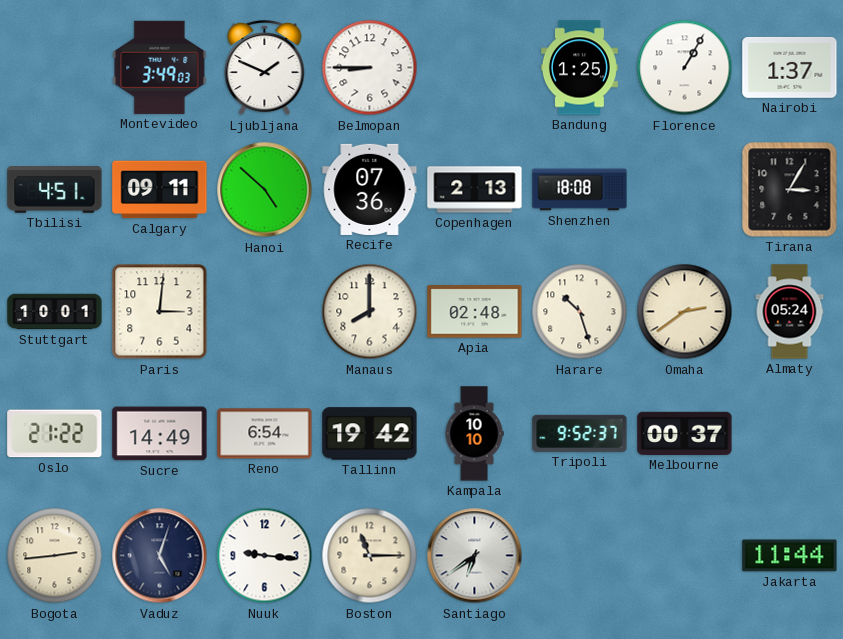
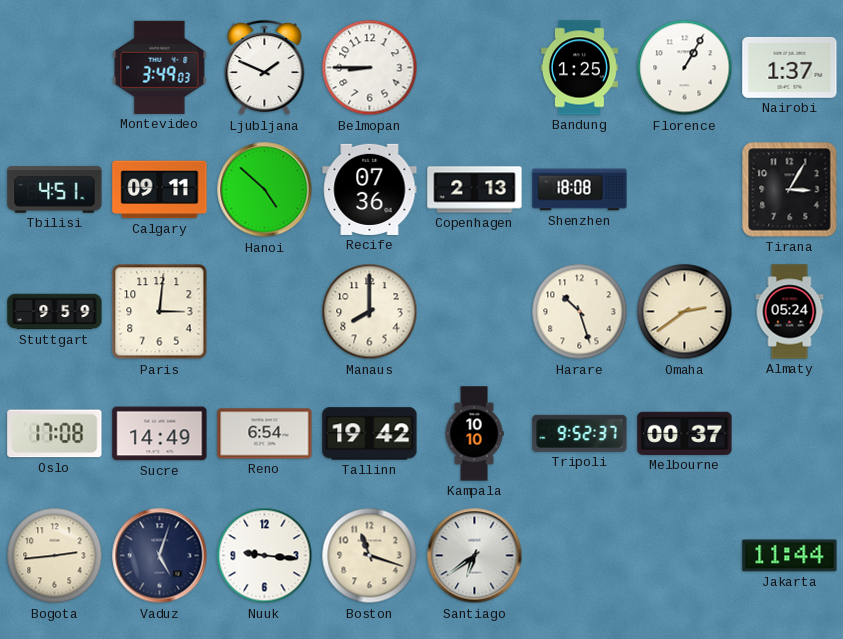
Stuttgart: 10:01 -> 9:59 (55, 312)
Apia: 02:48 -> none (475, 312)
Oslo: 21:22 -> 17:08 (55, 434)
Boston: 11:15 -> 11:18 (370, 556)
